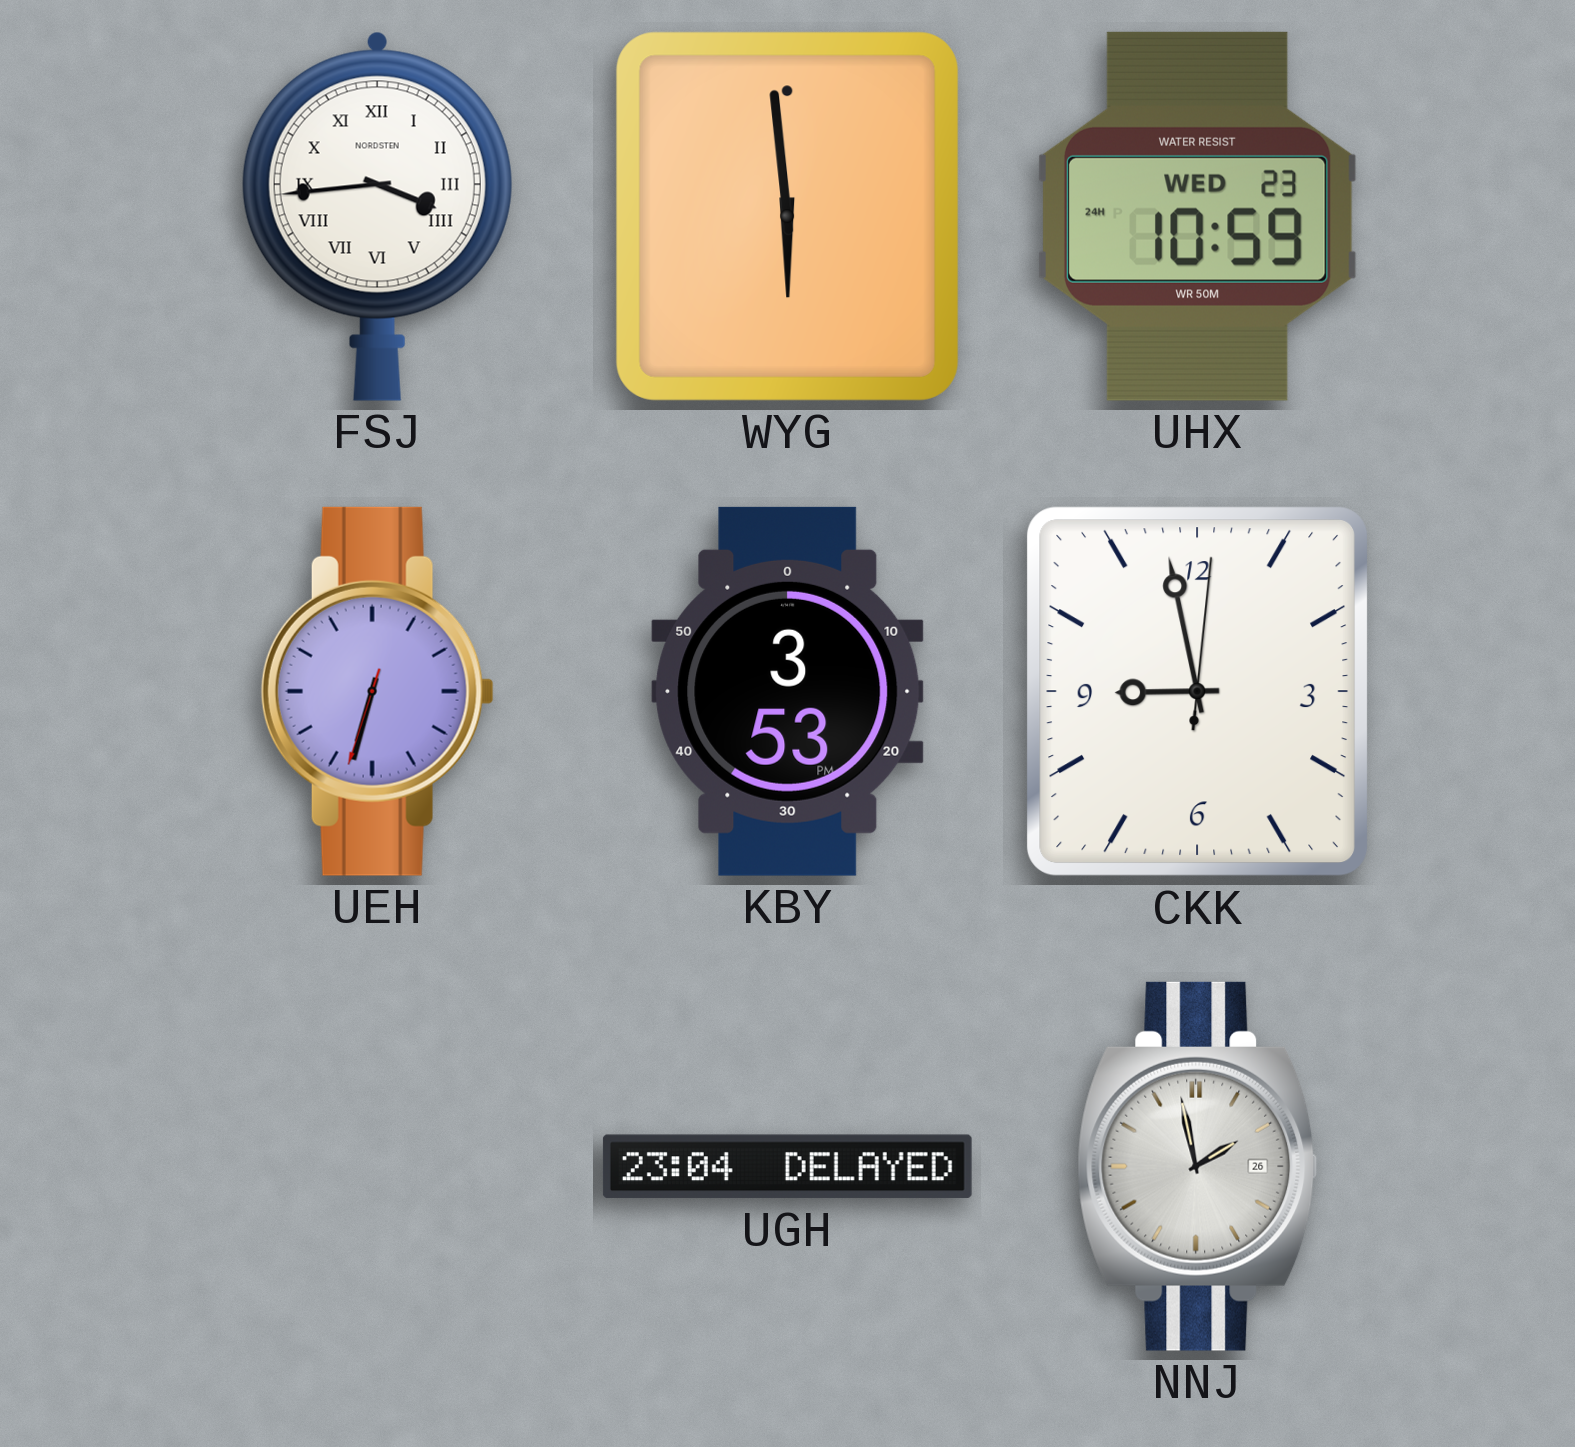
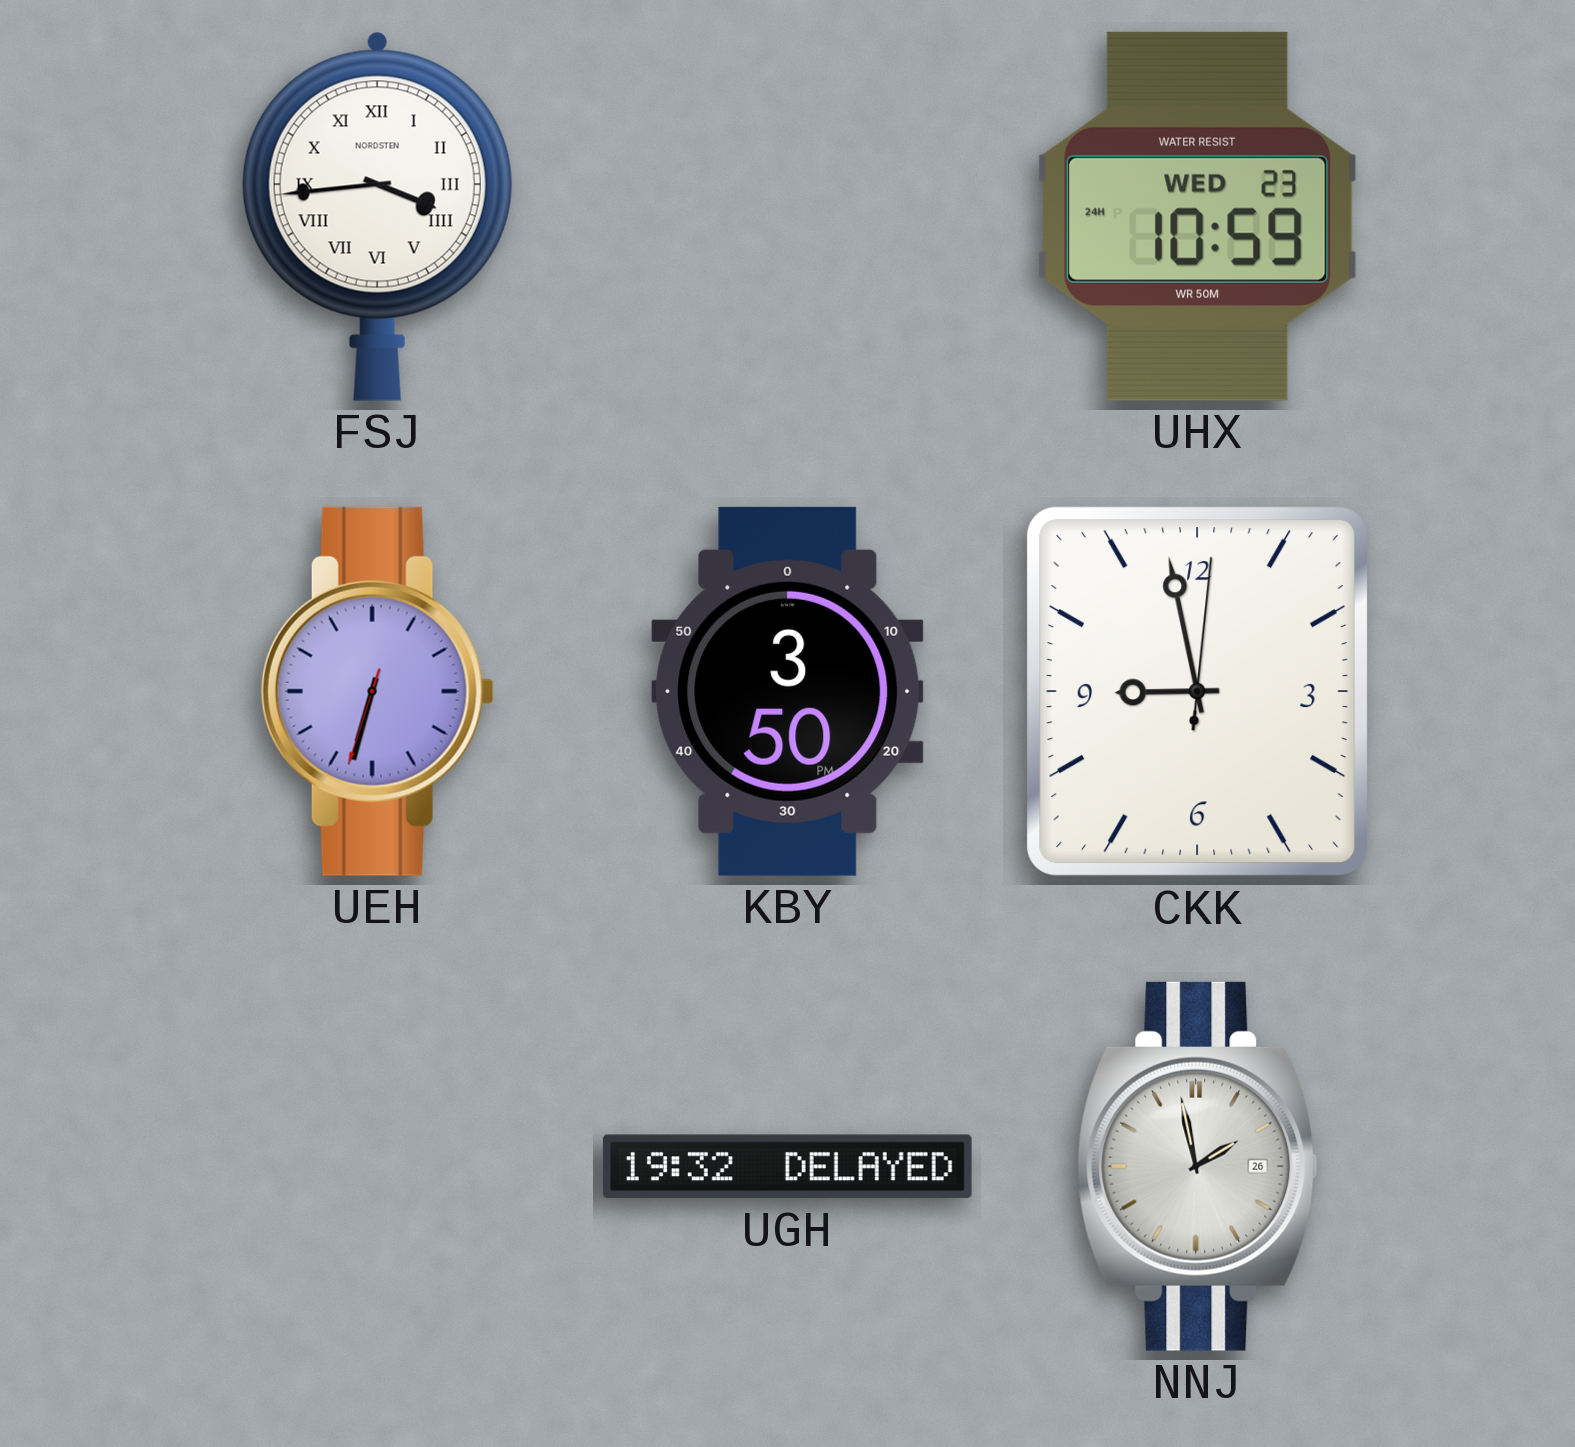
WYG: 5:59 -> none (787, 216)
KBY: 3:53 -> 3:50 (788, 691)
UGH: 23:04 -> 19:32 (787, 1167)
